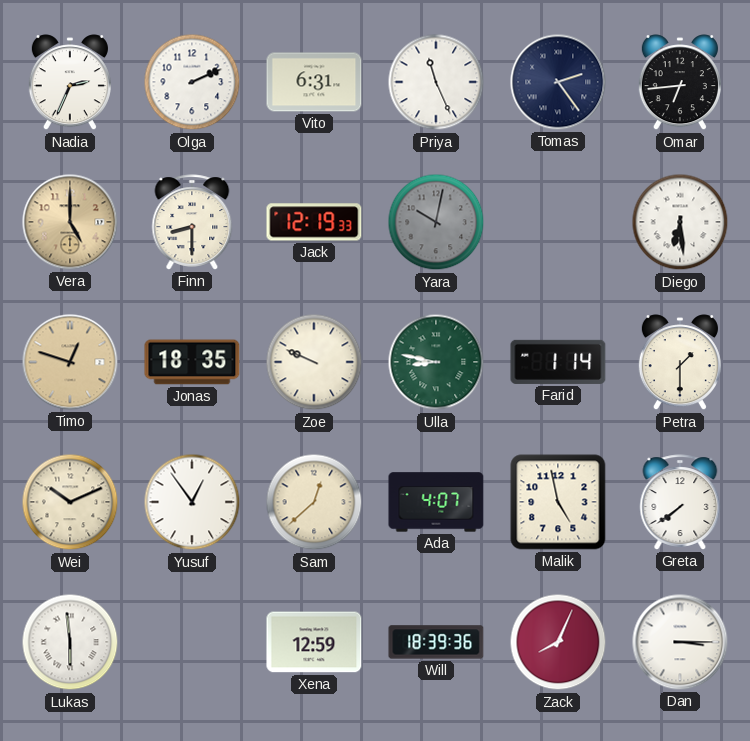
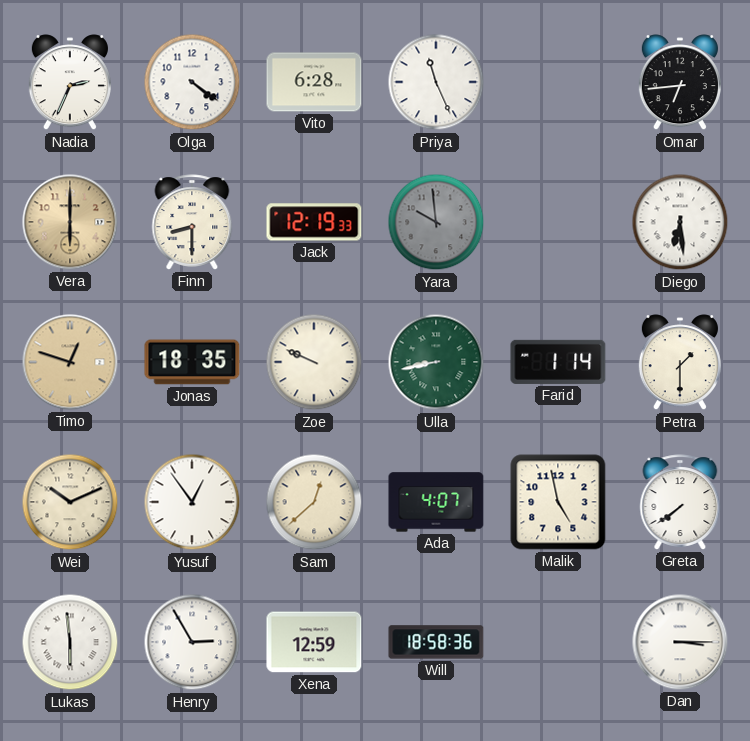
Olga: 2:11 -> 4:21 (192, 82)
Vito: 6:31 -> 6:28 (314, 82)
Tomas: 2:24 -> none (558, 82)
Vera: 5:00 -> 6:00 (70, 222)
Yara: 10:02 -> 9:59 (436, 222)
Ulla: 8:47 -> 8:43 (436, 362)
Henry: none -> 2:55 (192, 642)
Will: 18:39 -> 18:58 (436, 642)
Zack: 8:04 -> none (558, 642)
